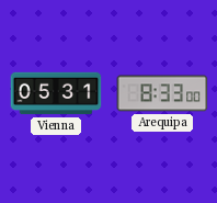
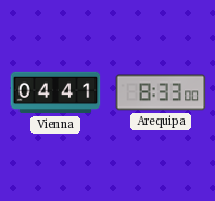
Vienna: 05:31 -> 04:41 (55, 92)
